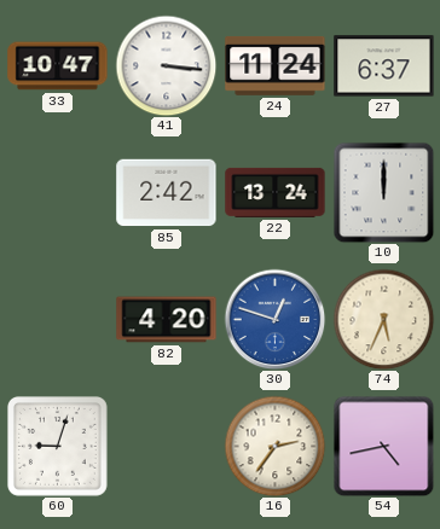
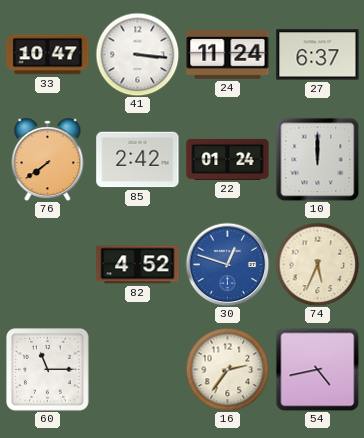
76: none -> 7:39 (48, 160)
22: 13:24 -> 01:24 (228, 159)
82: 4:20 -> 4:52 (138, 265)
60: 9:03 -> 11:15 (48, 370)
